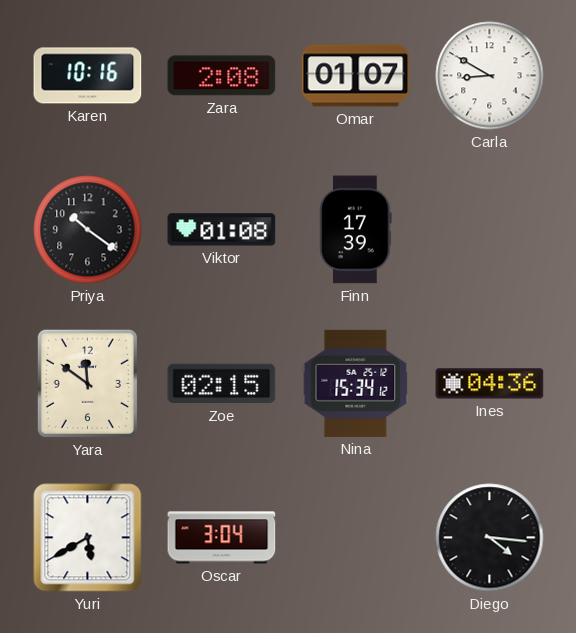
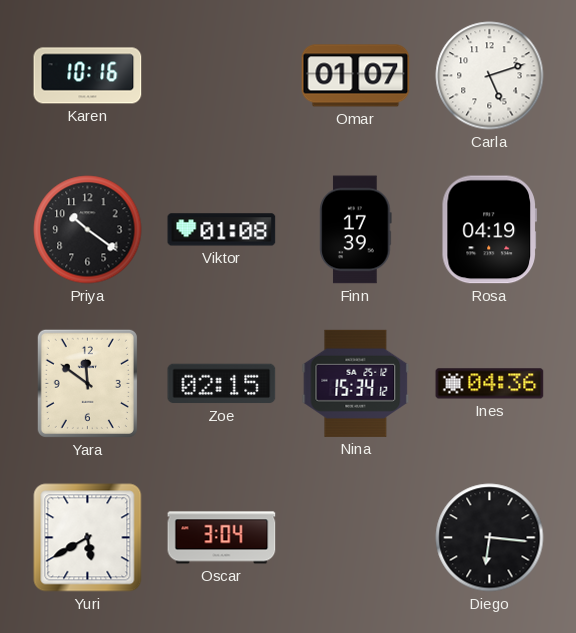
Zara: 2:08 -> none (222, 76)
Carla: 8:50 -> 5:12 (490, 76)
Rosa: none -> 04:19 (489, 230)
Diego: 4:16 -> 6:16 (490, 538)
